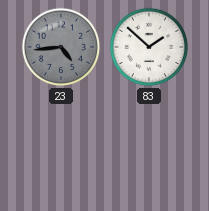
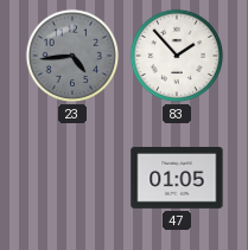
83: 1:52 -> 1:53 (177, 56)
47: none -> 01:05 (177, 178)
